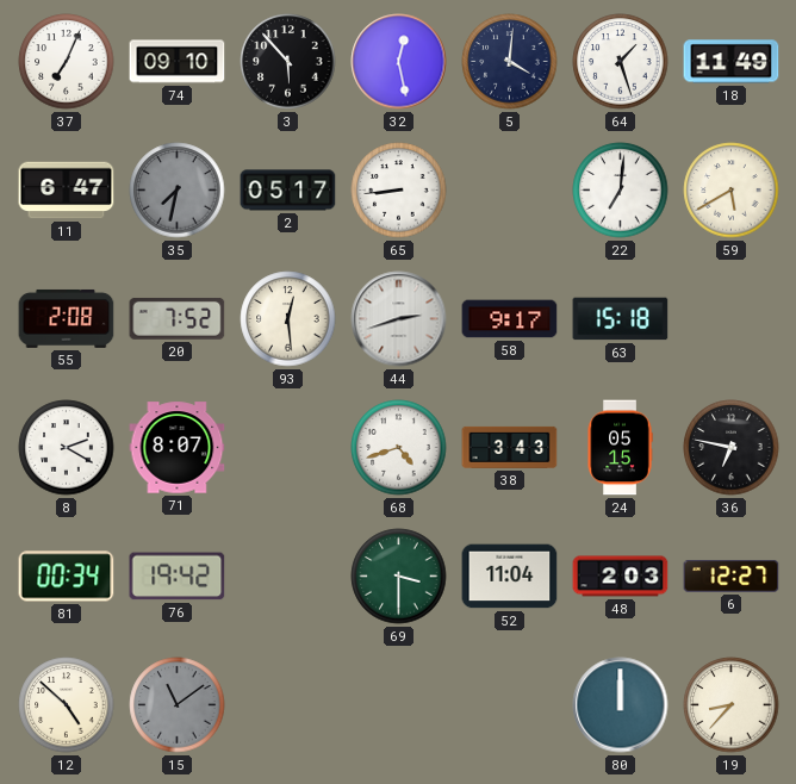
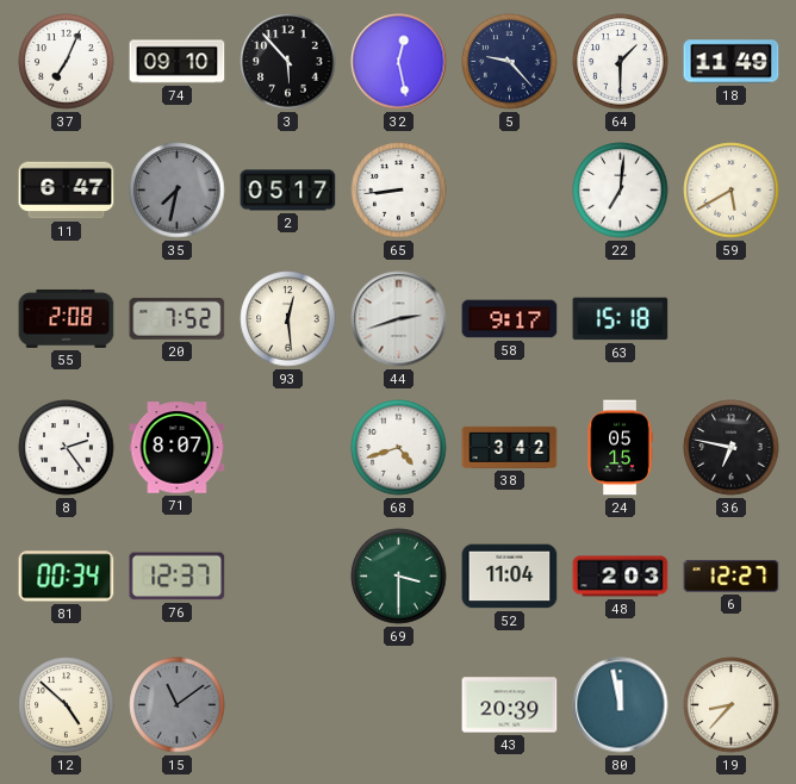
5: 4:01 -> 9:23 (510, 62)
64: 1:27 -> 1:30 (621, 62)
8: 2:20 -> 2:24 (67, 448)
38: 3:43 -> 3:42 (510, 447)
76: 19:42 -> 12:37 (178, 577)
43: none -> 20:39 (510, 705)
80: 12:00 -> 11:58 (621, 705)
